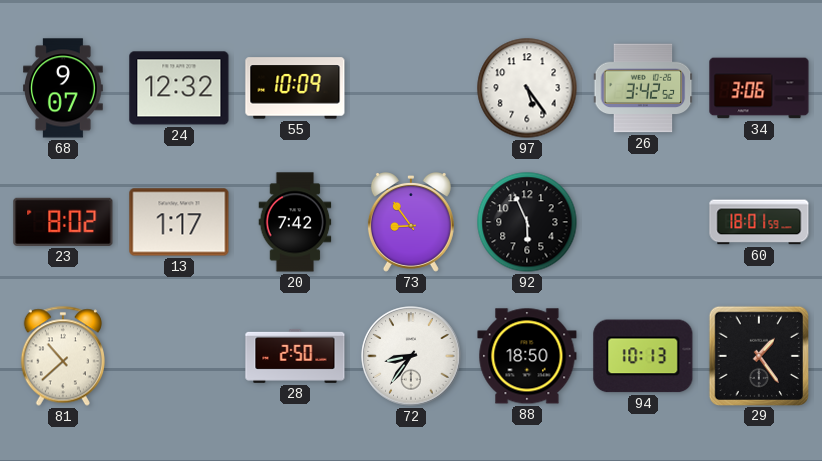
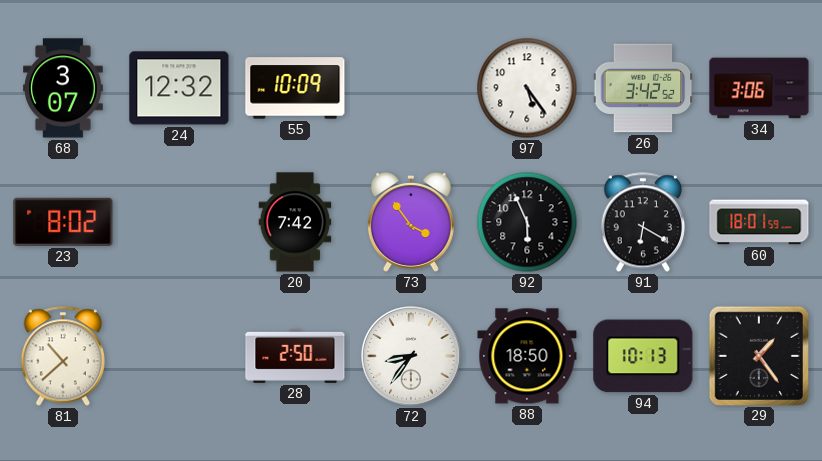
68: 9:07 -> 3:07 (64, 88)
13: 1:17 -> none (179, 222)
73: 8:54 -> 3:54 (411, 223)
91: none -> 6:20 (643, 222)
